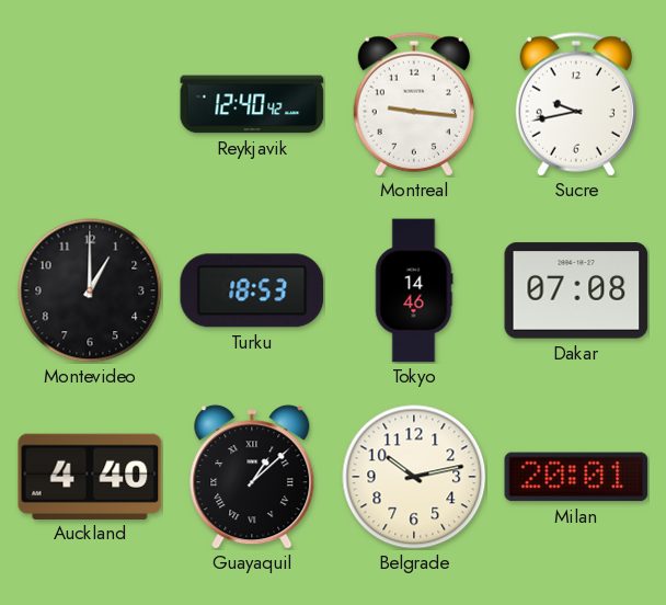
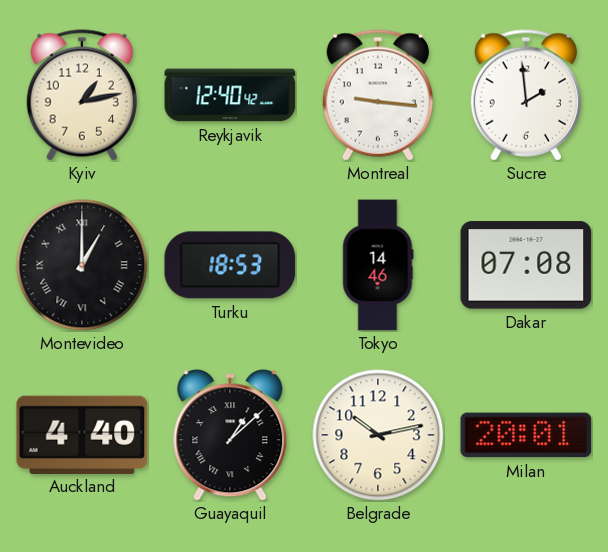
Kyiv: none -> 1:13 (82, 95)
Sucre: 9:43 -> 1:59 (526, 95)
Montevideo numerals: Arabic -> Roman (82, 265)
